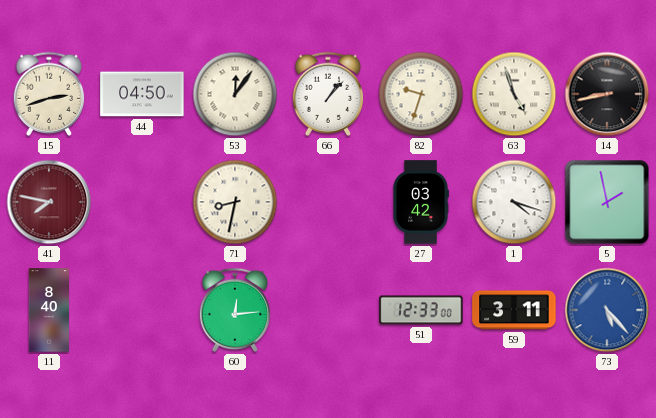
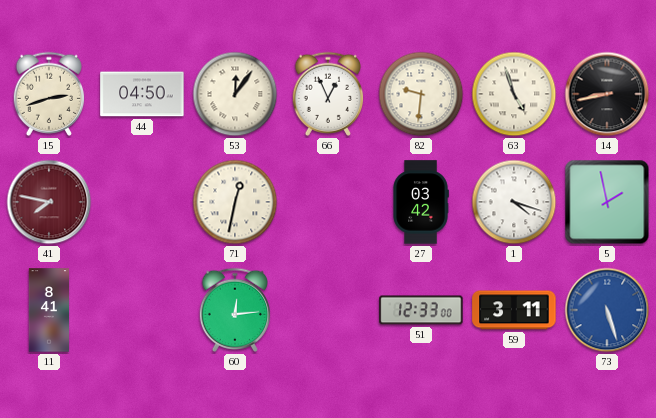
66: 1:07 -> 12:56 (328, 94)
82: 9:33 -> 9:31 (421, 94)
71: 8:32 -> 12:32 (235, 202)
11: 8:40 -> 8:41 (48, 310)
73: 5:23 -> 5:27 (607, 310)
